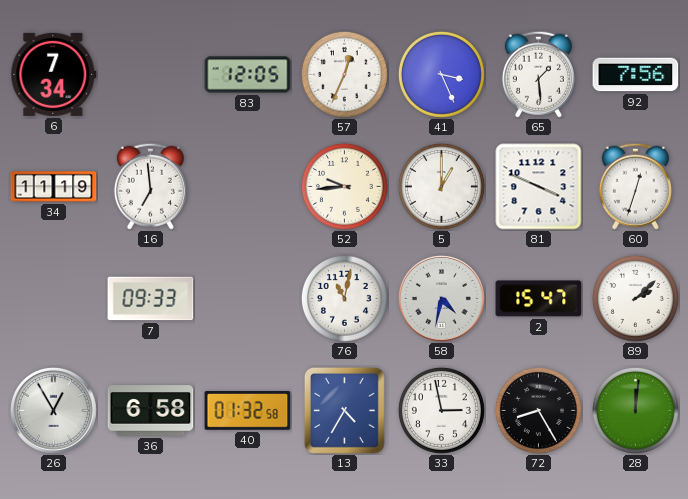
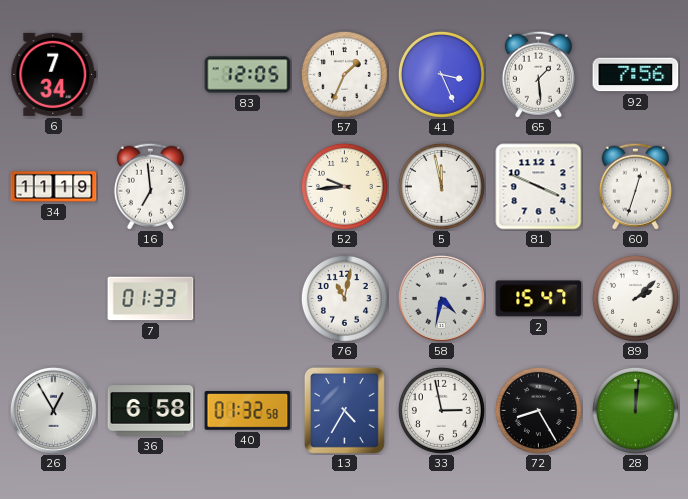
57: 12:34 -> 1:34 (344, 74)
5: 1:00 -> 11:58 (441, 186)
7: 09:33 -> 01:33 (151, 299)
